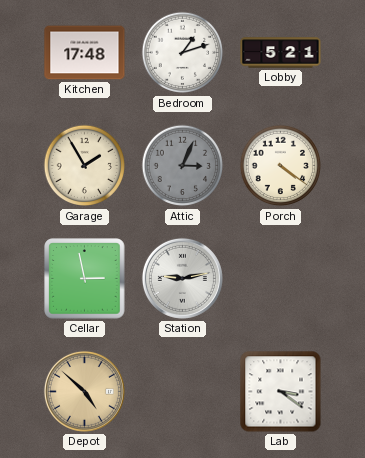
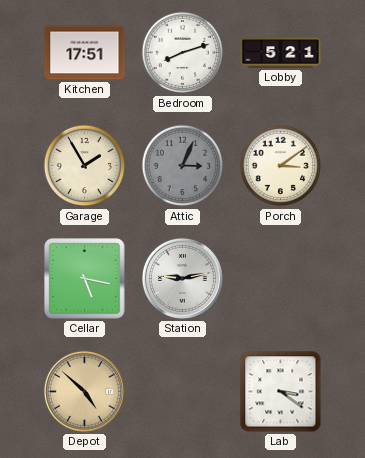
Kitchen: 17:48 -> 17:51 (85, 53)
Bedroom: 1:12 -> 8:12 (183, 53)
Porch: 4:21 -> 3:09 (281, 166)
Cellar: 2:58 -> 5:17 (85, 279)
